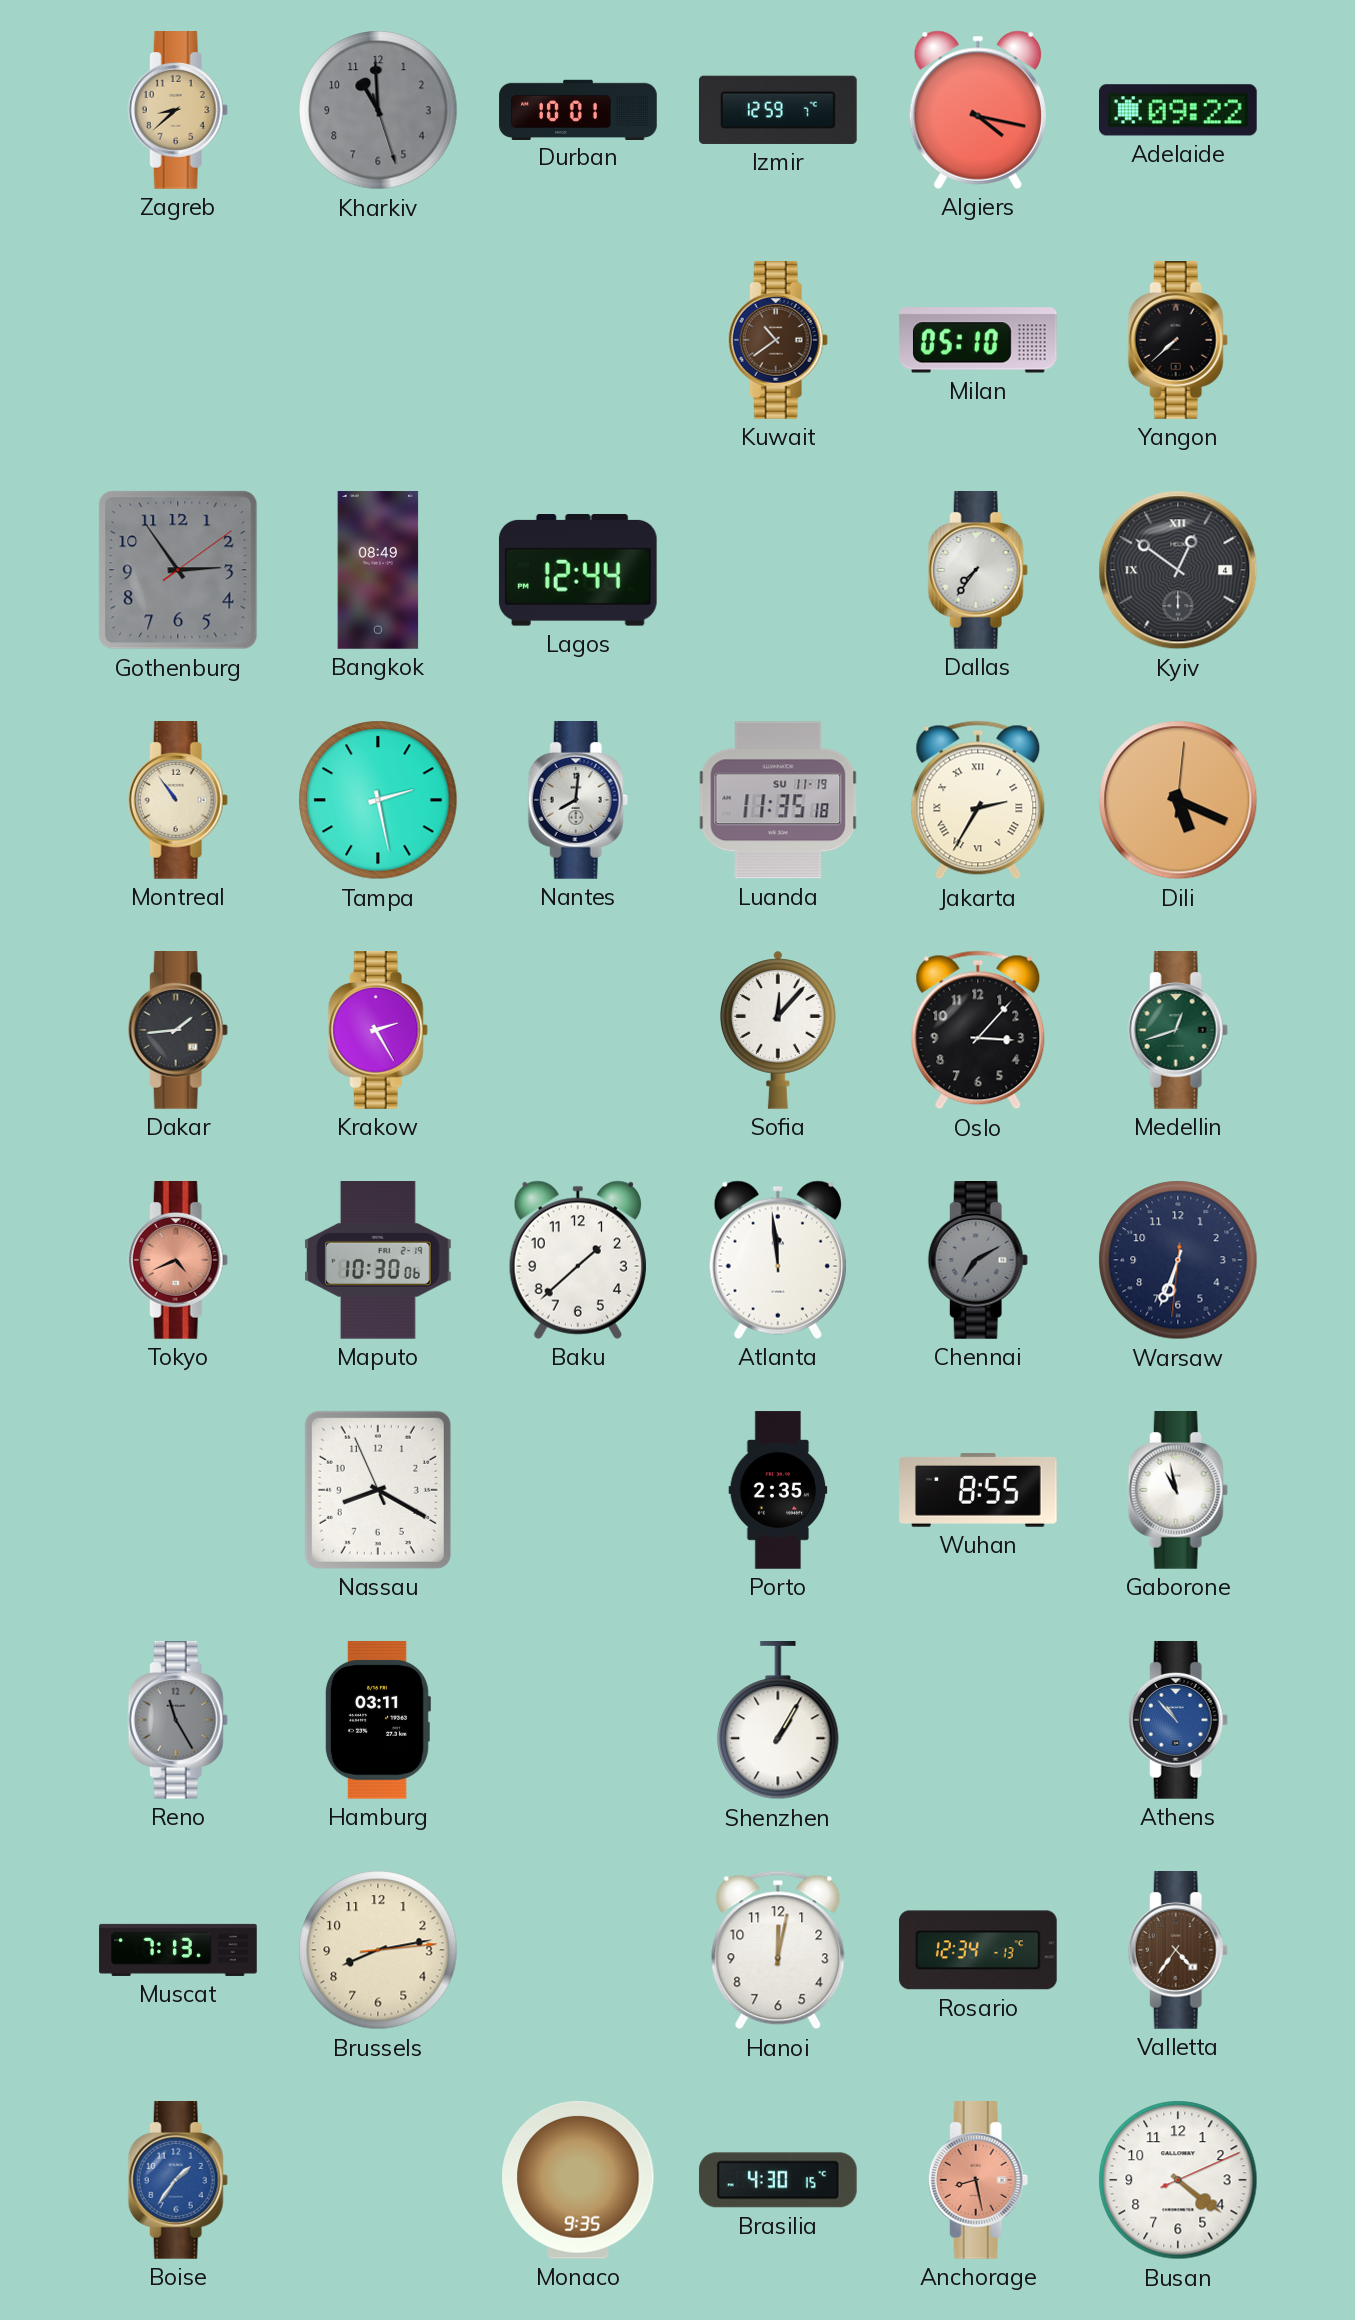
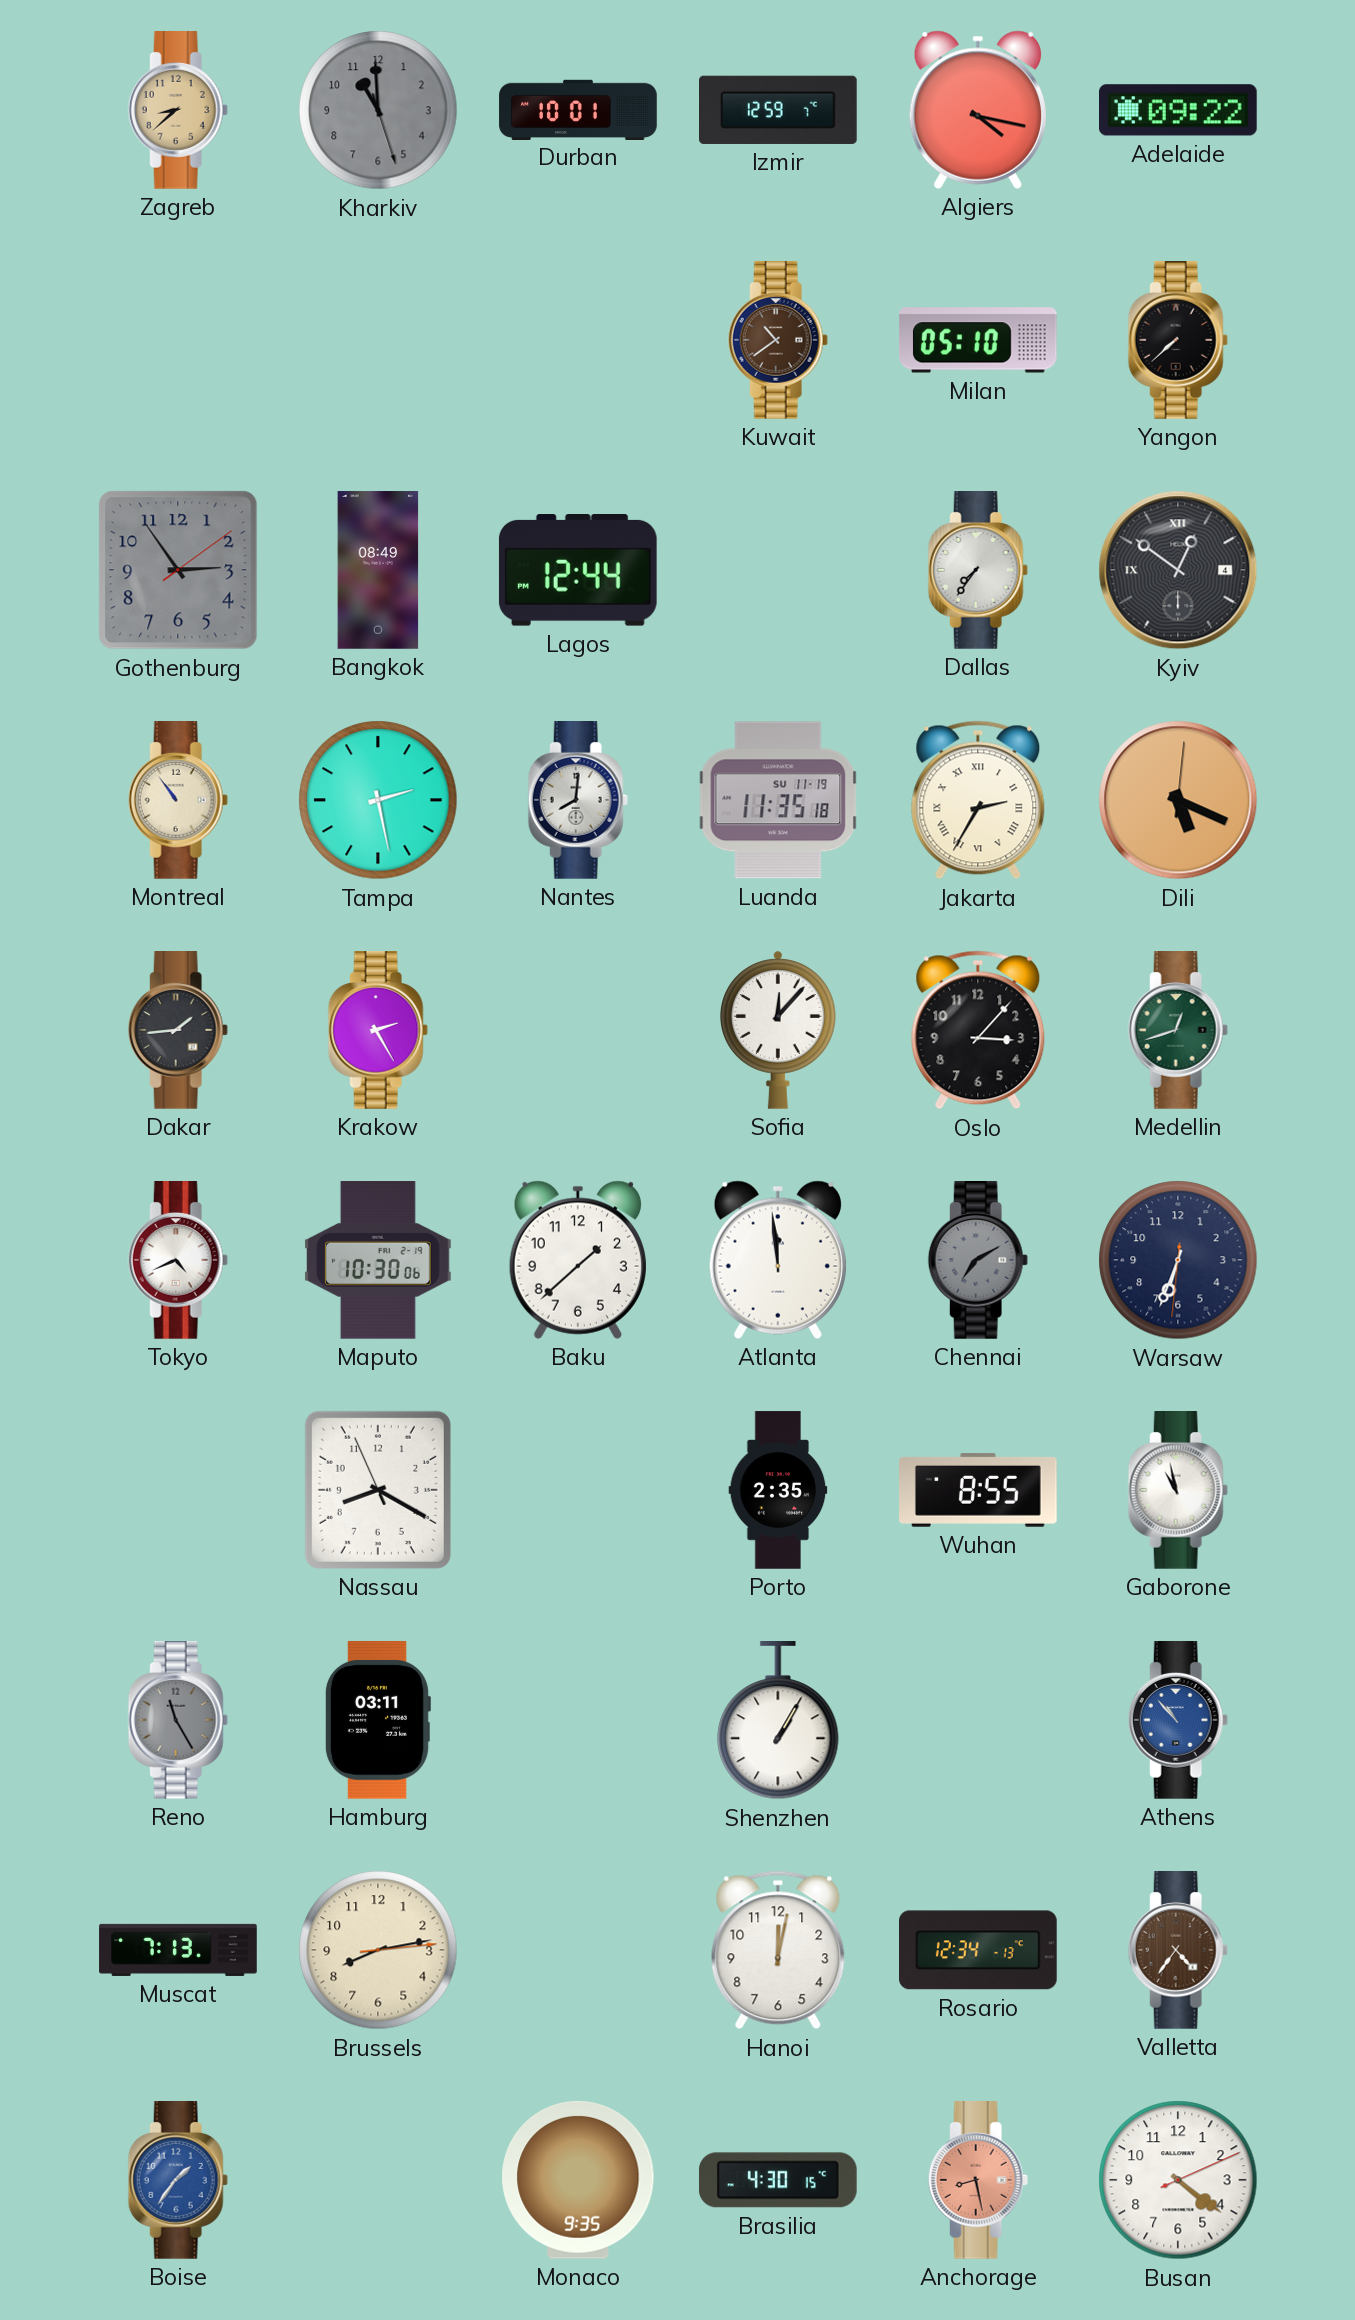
Tokyo dial: salmon -> white (178, 1261)
